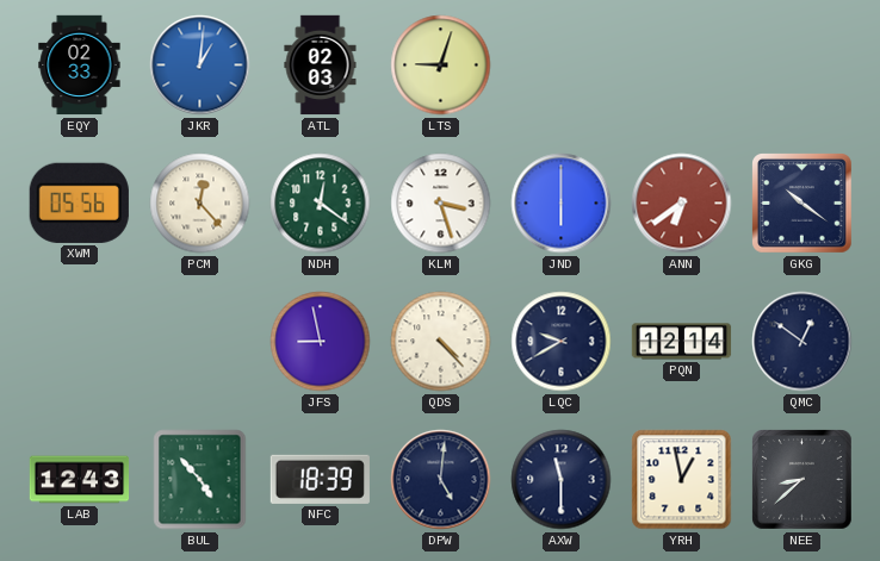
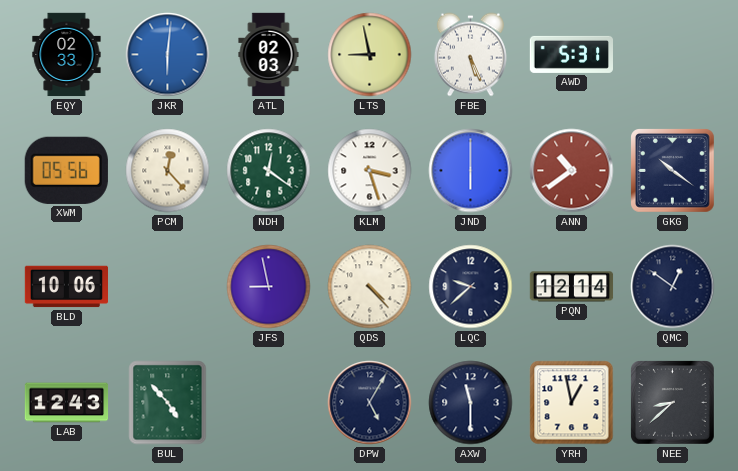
JKR: 1:01 -> 6:01 (168, 55)
LTS: 9:03 -> 8:58 (370, 55)
FBE: none -> 5:26 (470, 55)
AWD: none -> 5:31 (571, 54)
ANN: 6:39 -> 10:39 (572, 171)
BLD: none -> 10:06 (66, 287)
LQC: 9:40 -> 9:38 (471, 287)
NFC: 18:39 -> none (320, 479)
DPW: 5:01 -> 5:05 (370, 403)
